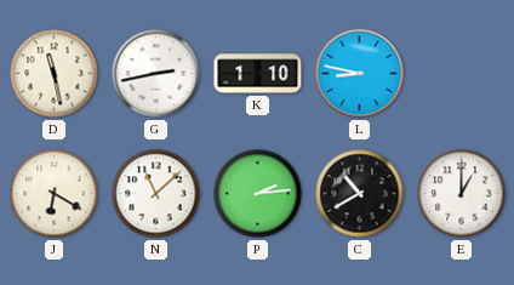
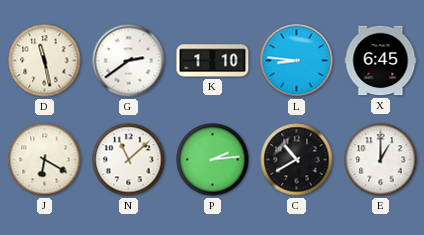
G: 2:43 -> 2:39 (129, 61)
L: 8:47 -> 8:46 (297, 61)
X: none -> 6:45 (381, 61)
